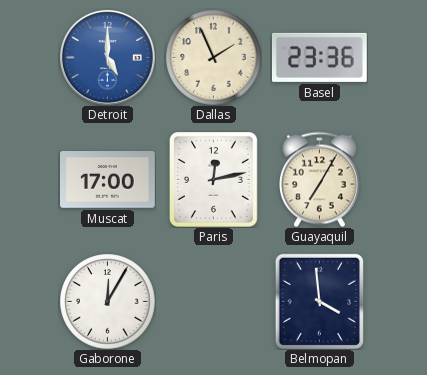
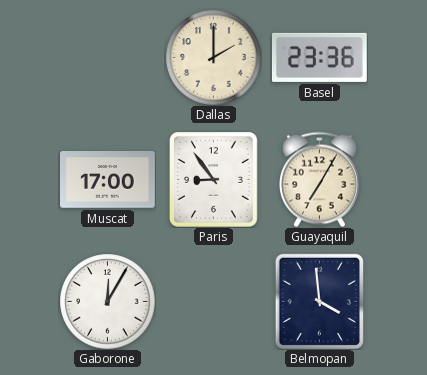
Detroit: 5:00 -> none (107, 57)
Dallas: 1:56 -> 2:00 (213, 57)
Paris: 12:13 -> 8:54 (214, 180)
